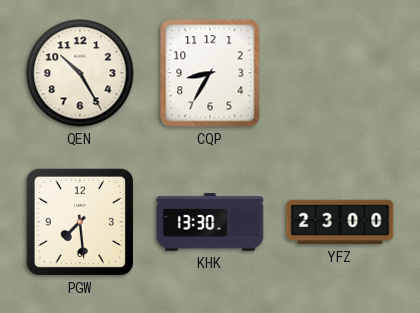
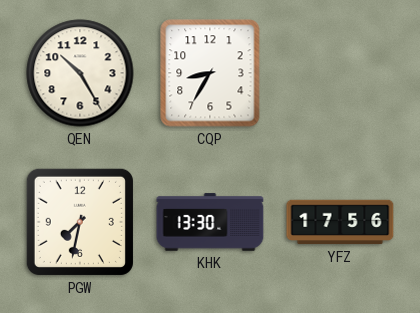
PGW: 7:29 -> 7:32 (80, 222)
YFZ: 23:00 -> 17:56 (340, 222)
